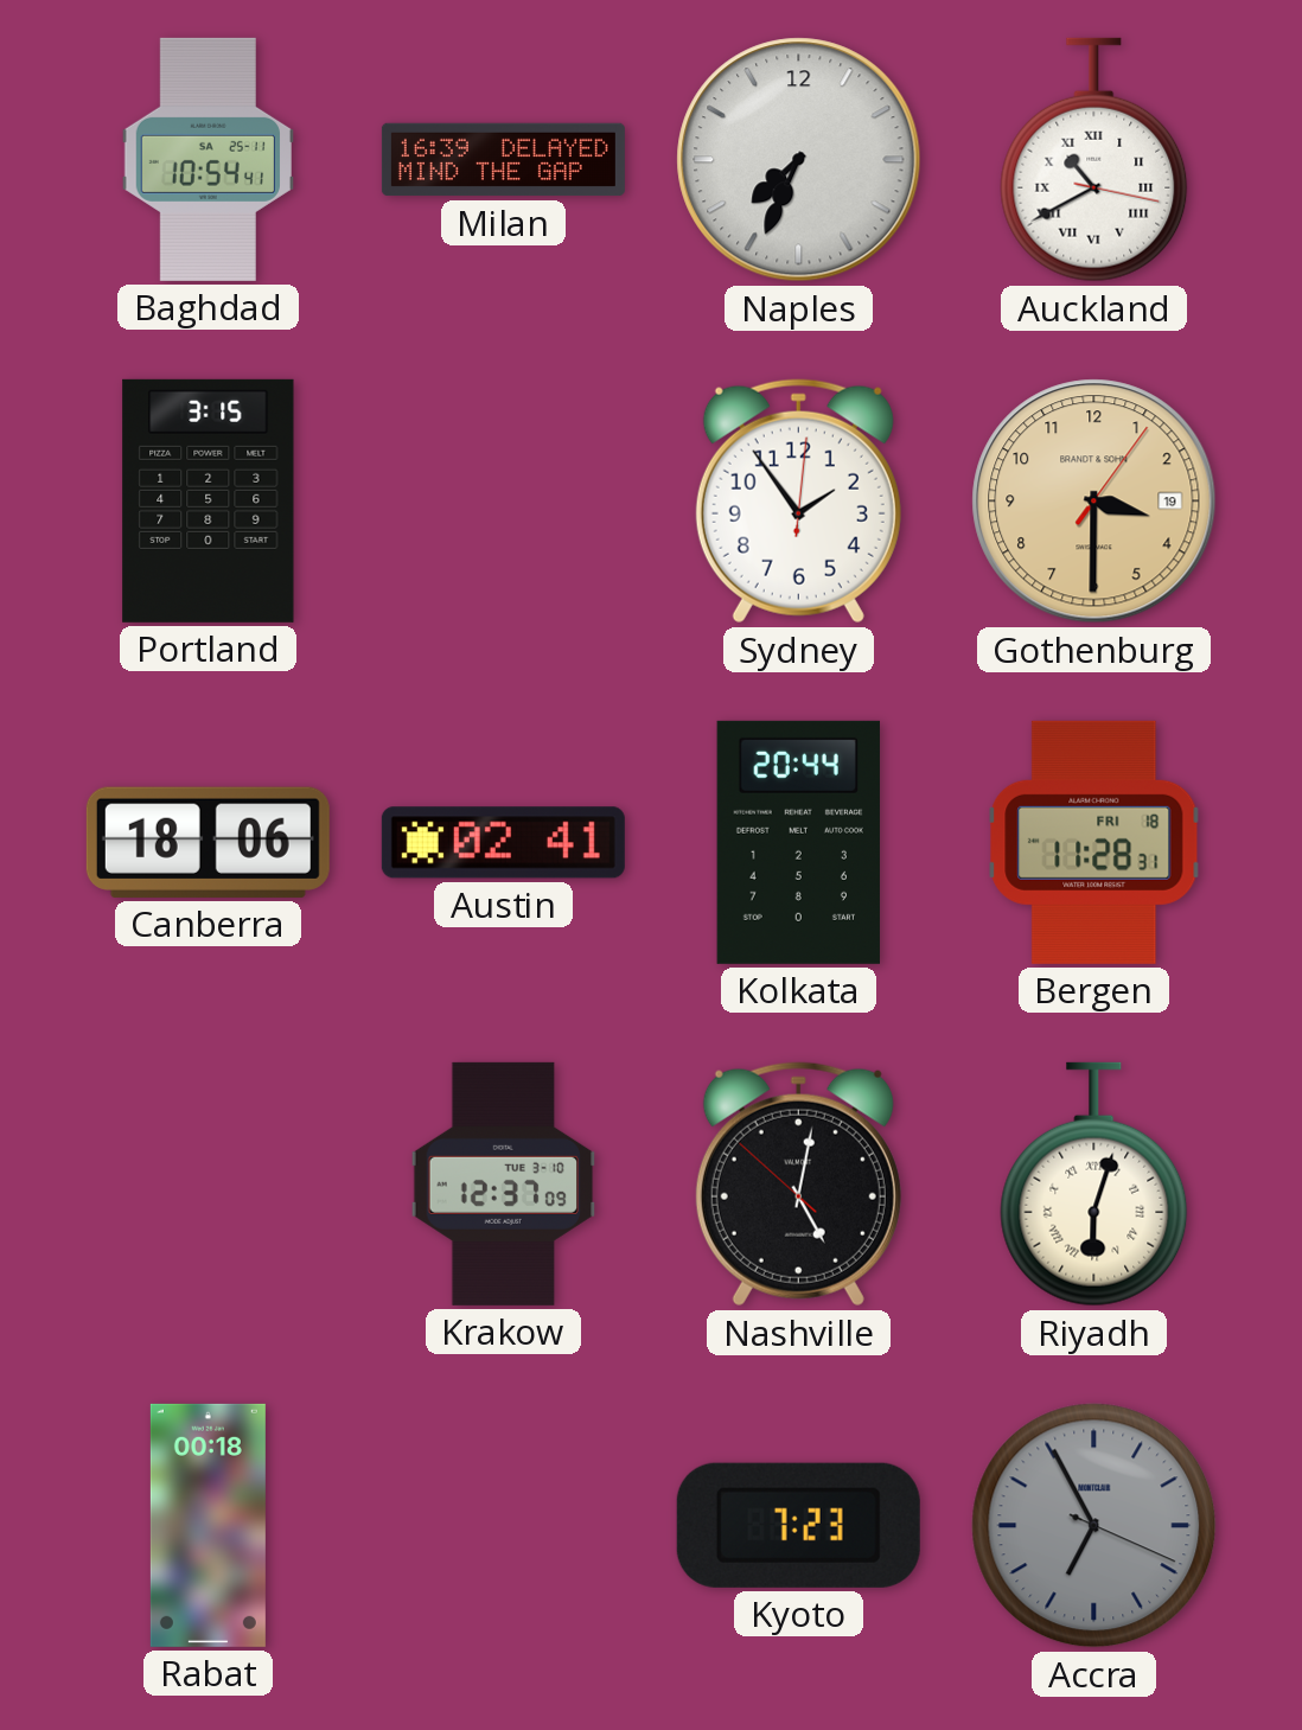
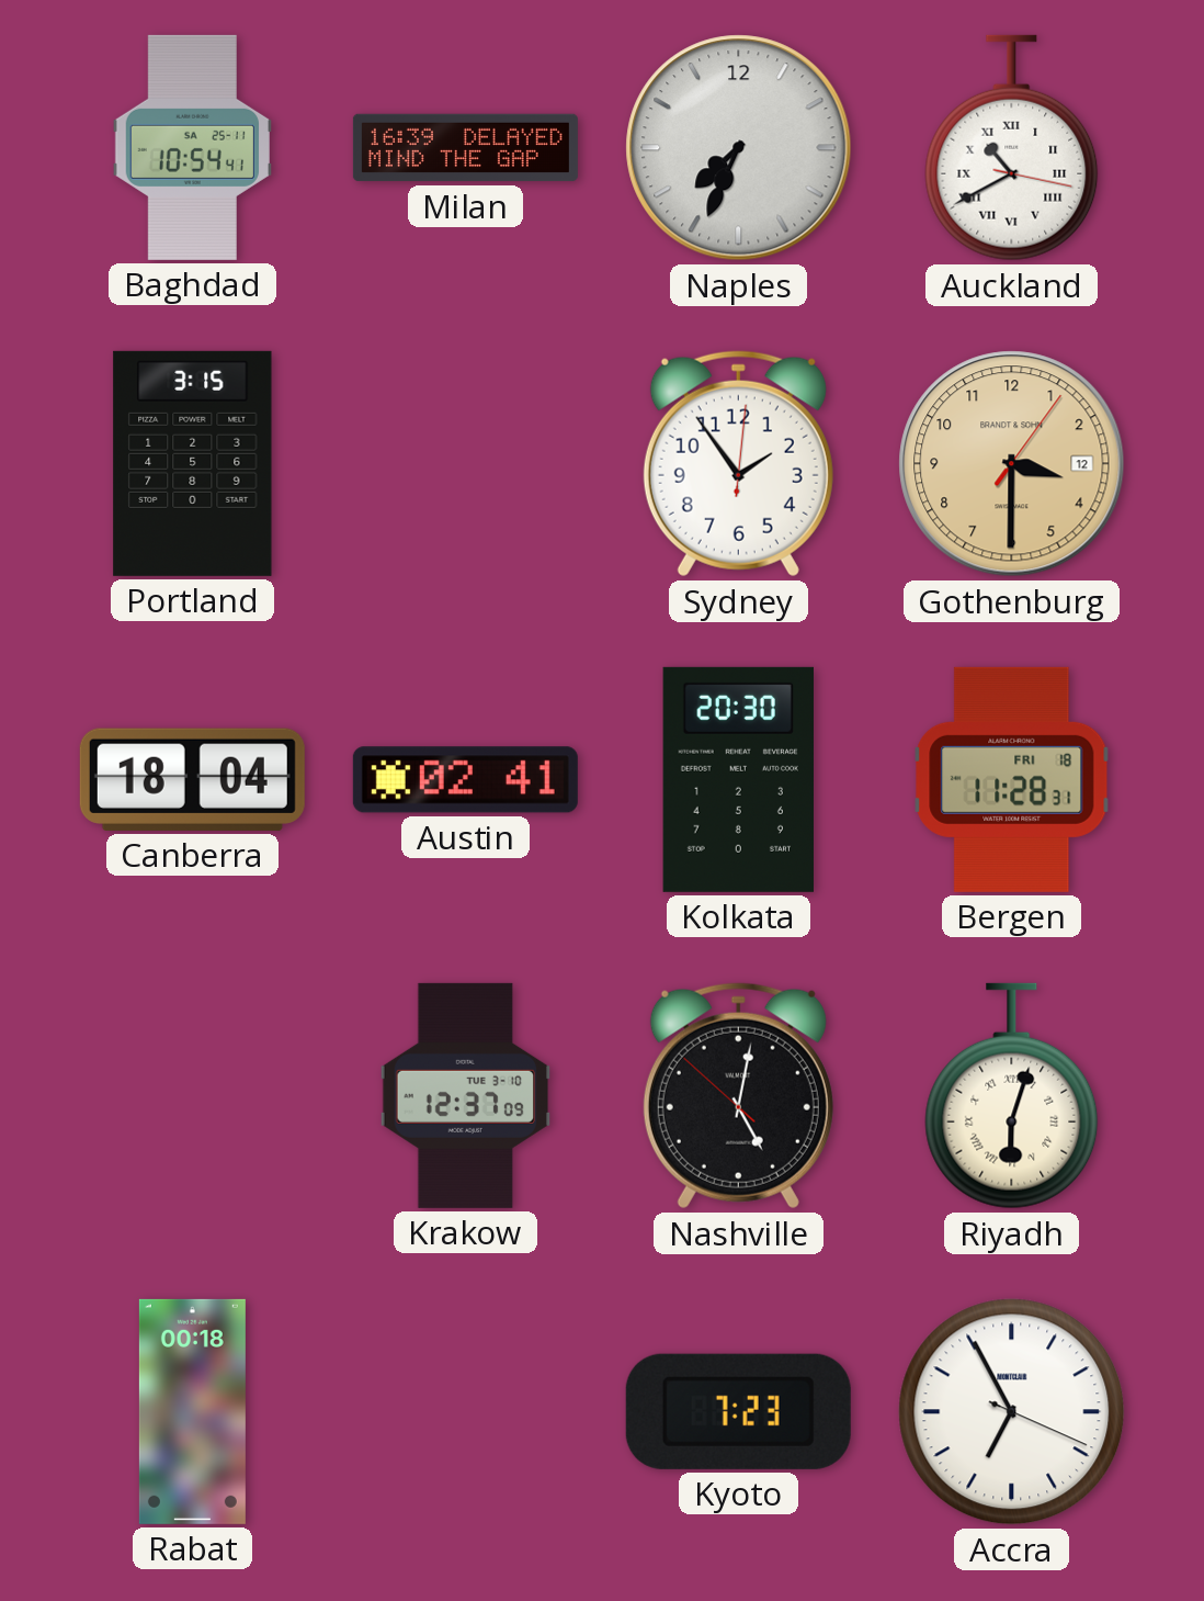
Gothenburg date: 19 -> 12 (1012, 464)
Canberra: 18:06 -> 18:04 (192, 779)
Kolkata: 20:44 -> 20:30 (738, 779)
Accra dial: grey -> white (1012, 1412)
